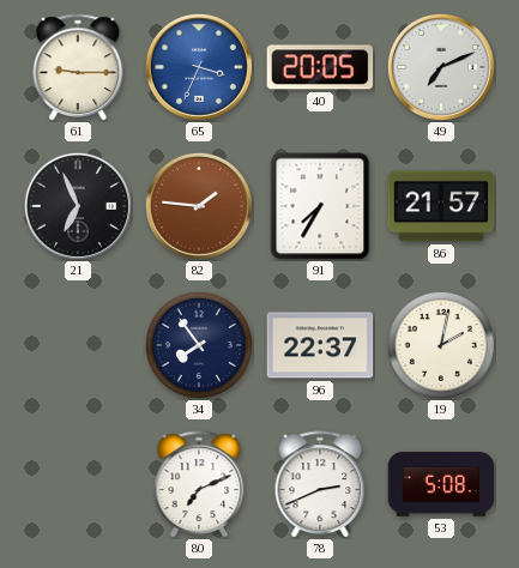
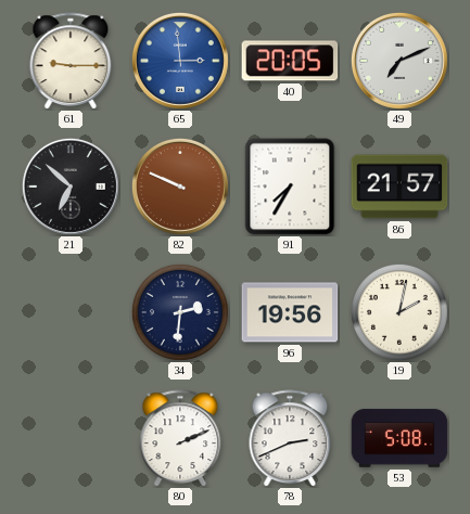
65: 3:34 -> 2:59 (180, 61)
21: 6:56 -> 6:52 (71, 187)
82: 1:46 -> 9:49 (180, 187)
34: 7:54 -> 2:31 (180, 312)
96: 22:37 -> 19:56 (290, 312)
80: 7:11 -> 2:11 (180, 438)
